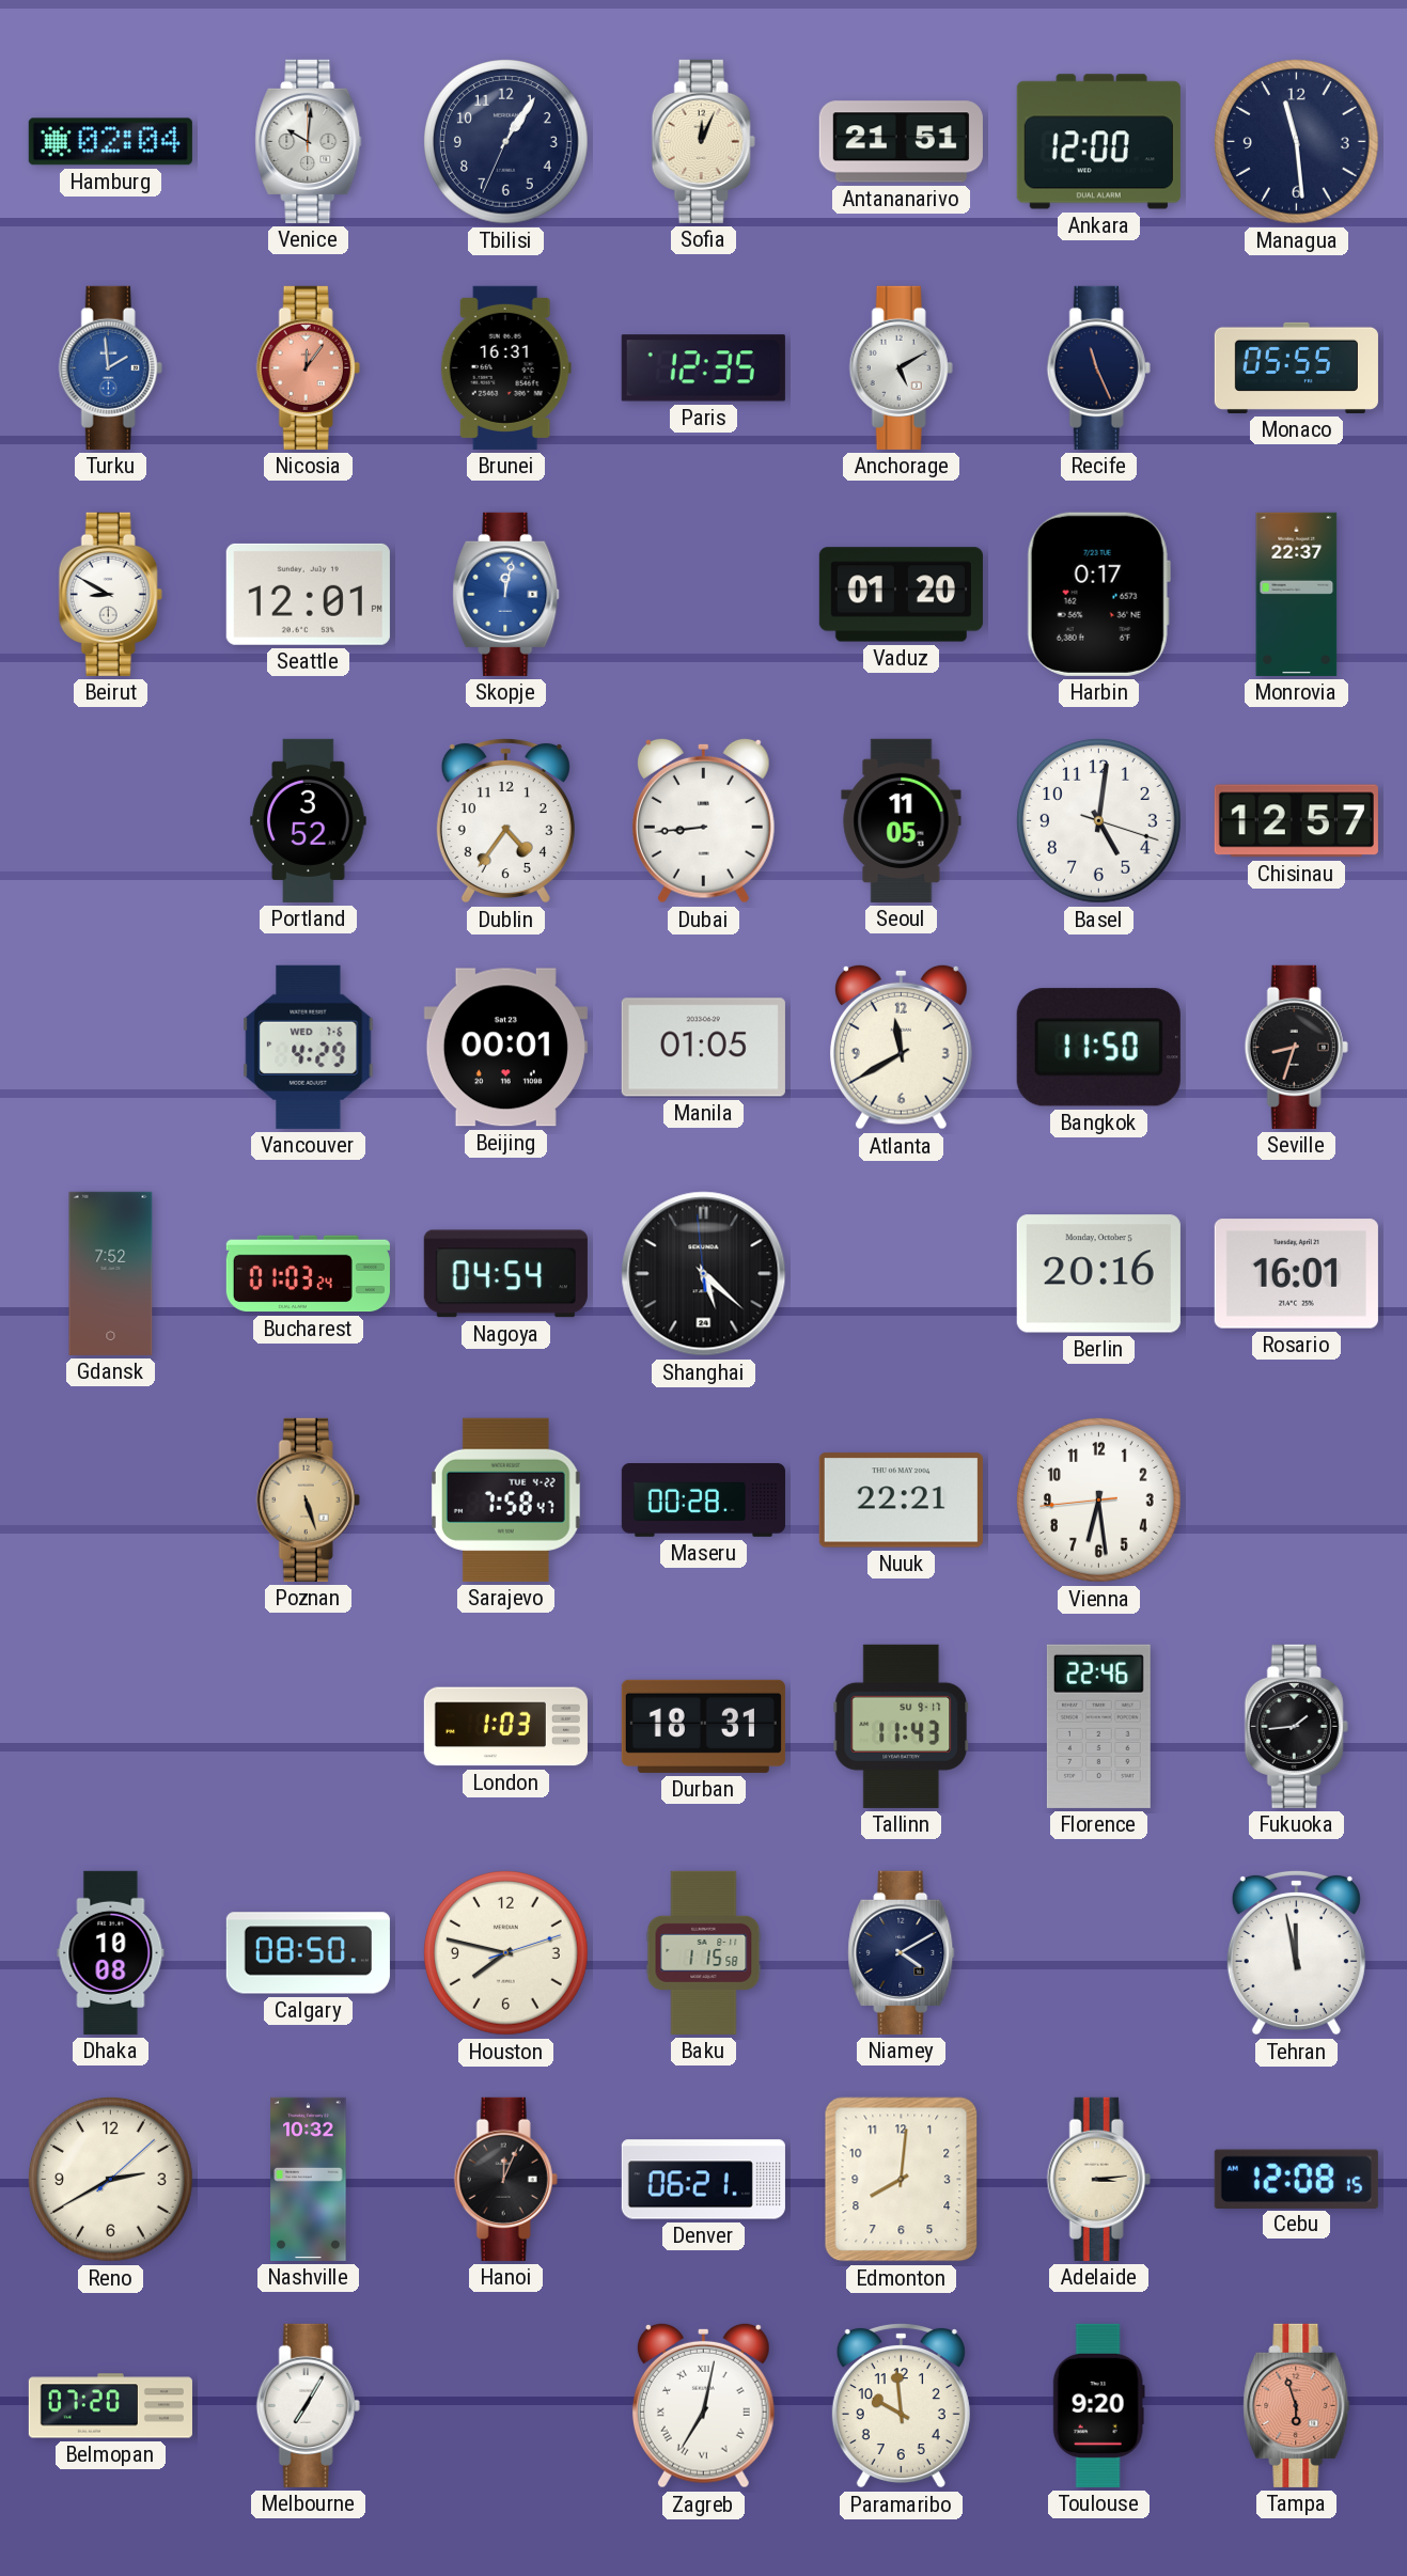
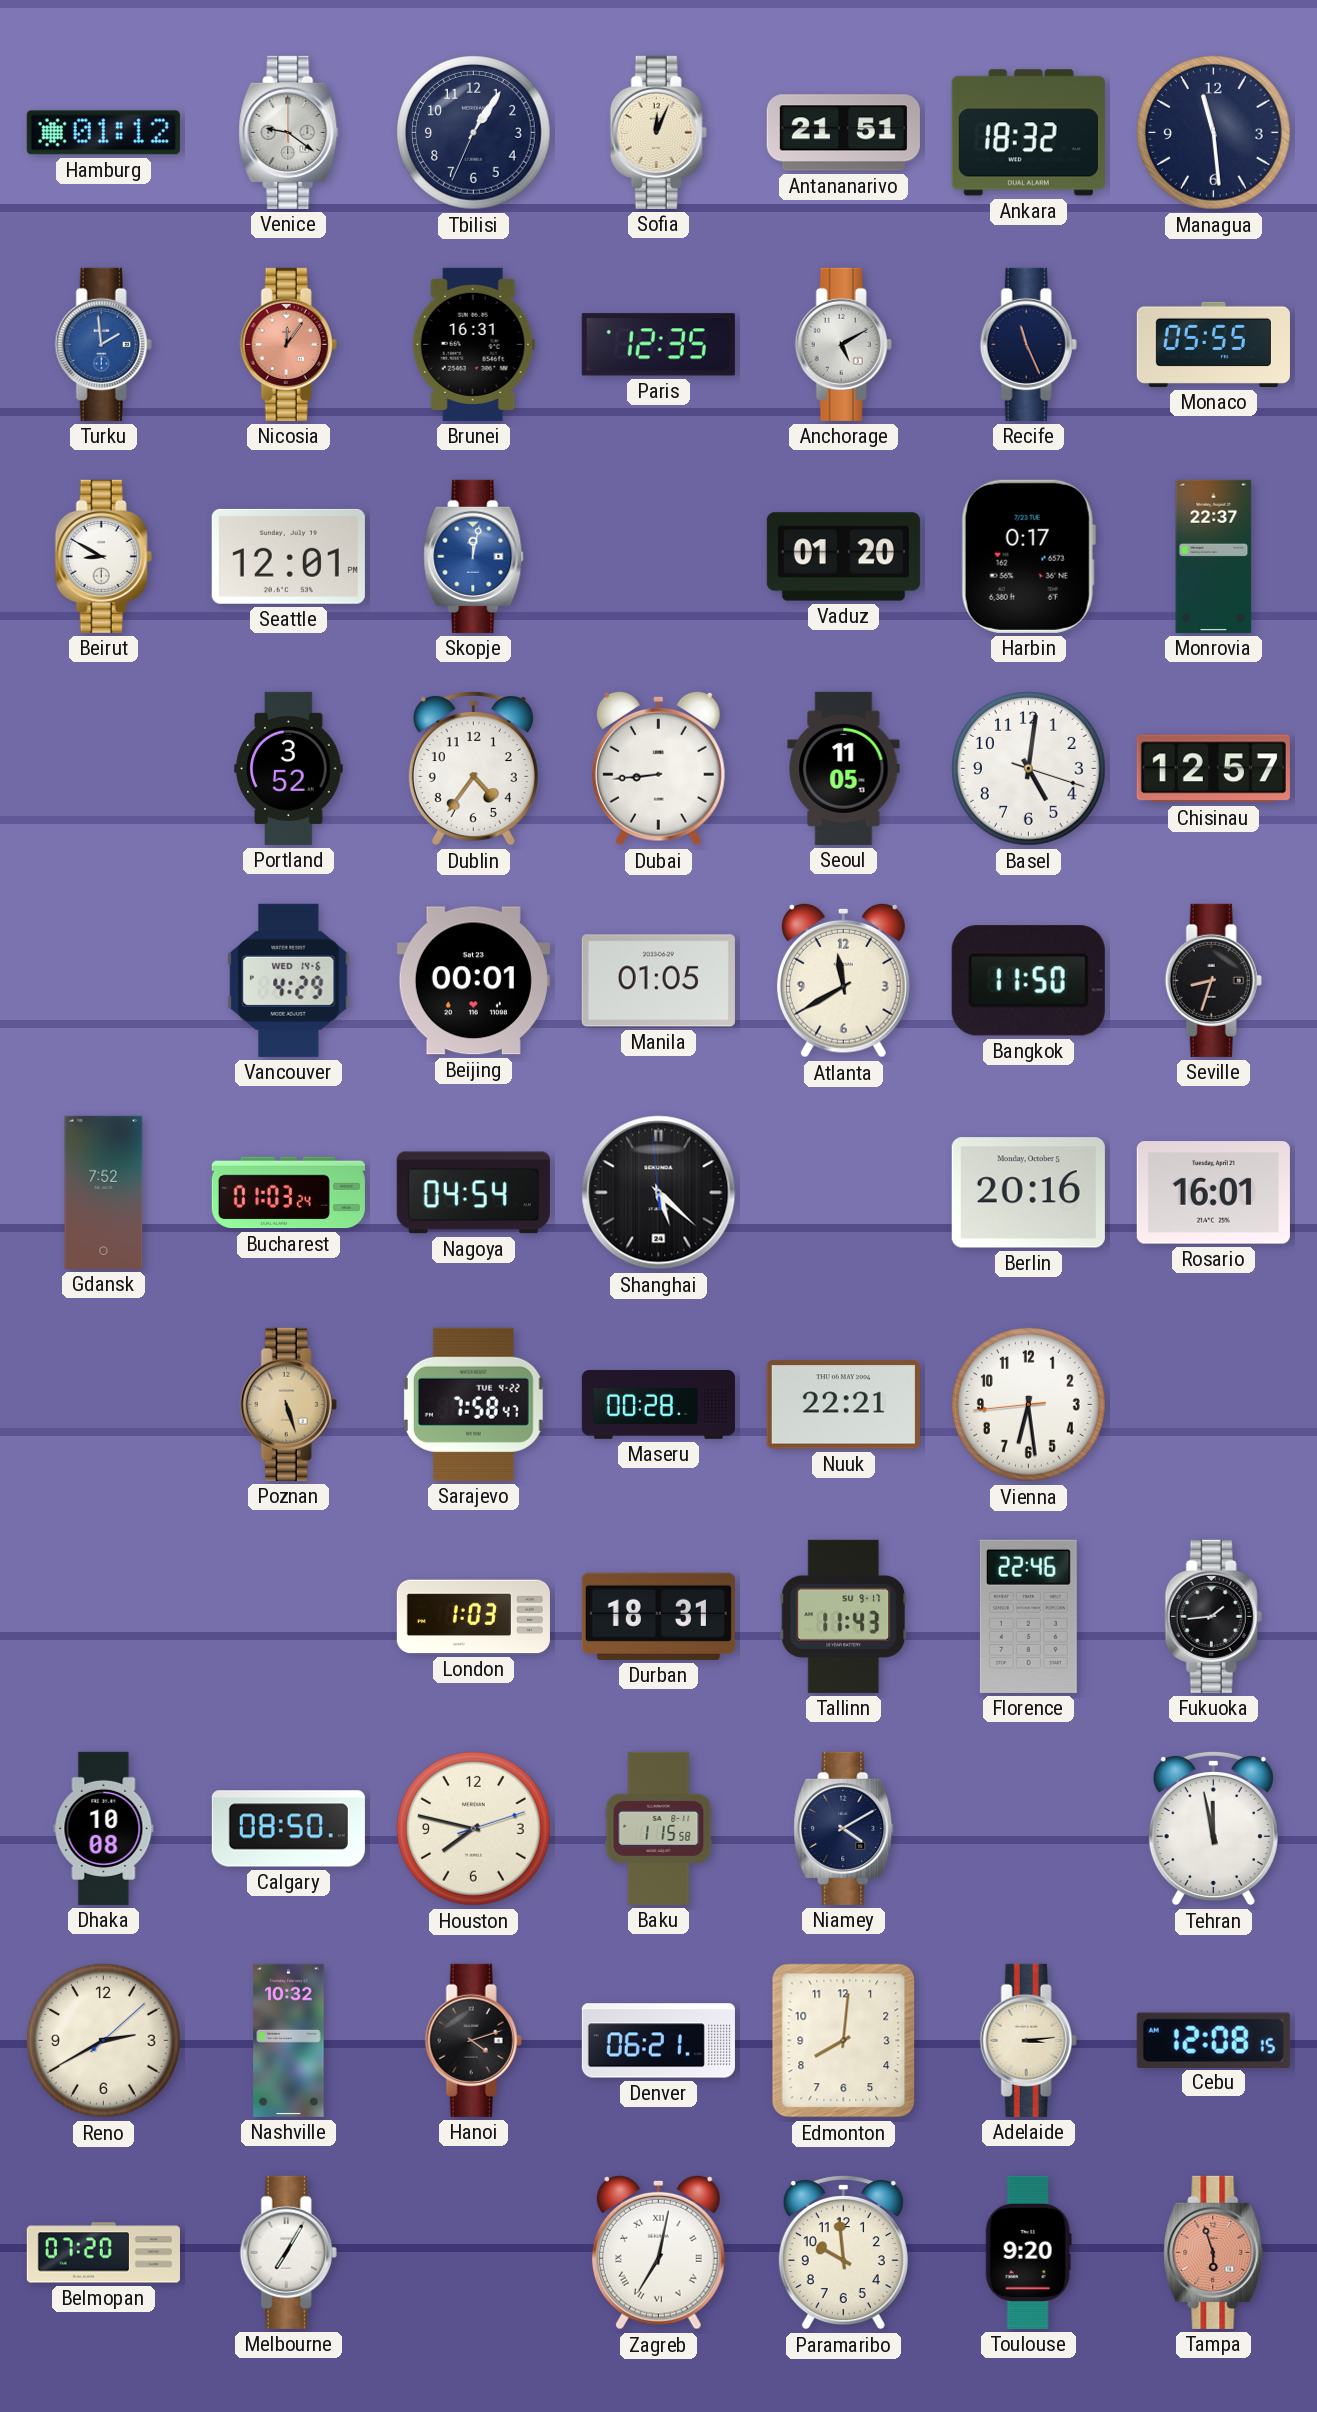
Hamburg: 02:04 -> 01:12 (103, 133)
Venice: 10:01 -> 9:21 (289, 132)
Ankara: 12:00 -> 18:32 (1028, 133)
Vancouver date: WED 7-6 -> WED 14-6 (289, 980)
Hanoi: 12:04 -> 4:12 (473, 2040)
